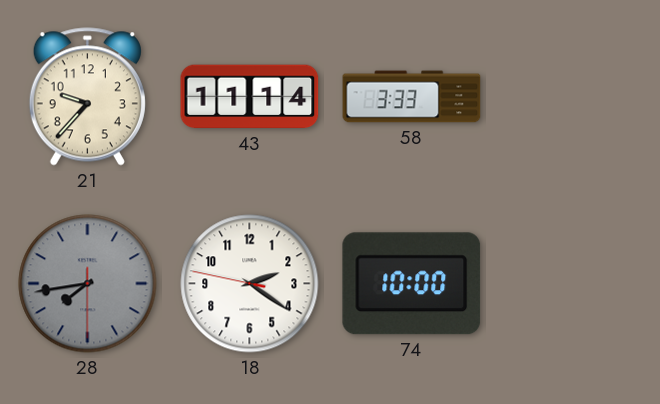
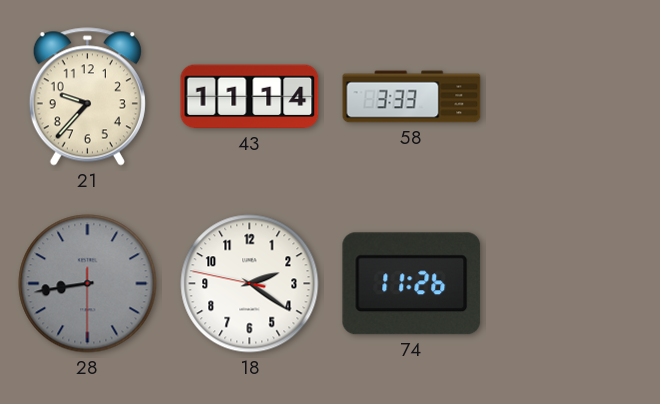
28: 7:43 -> 8:43 (88, 284)
74: 10:00 -> 11:26 (412, 284)
